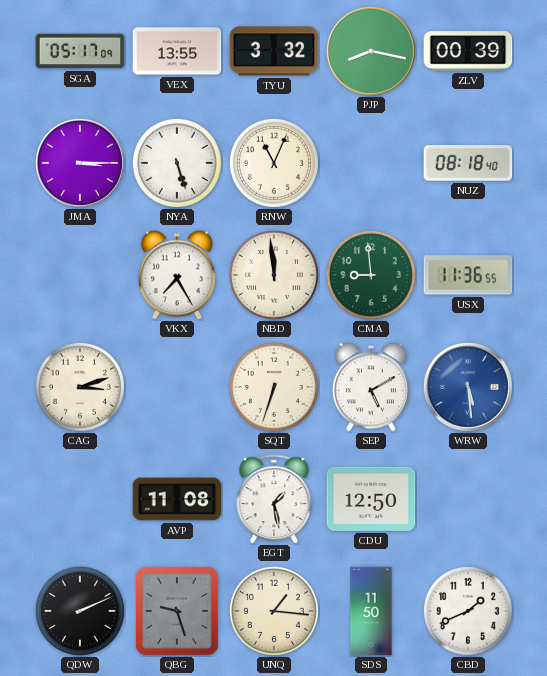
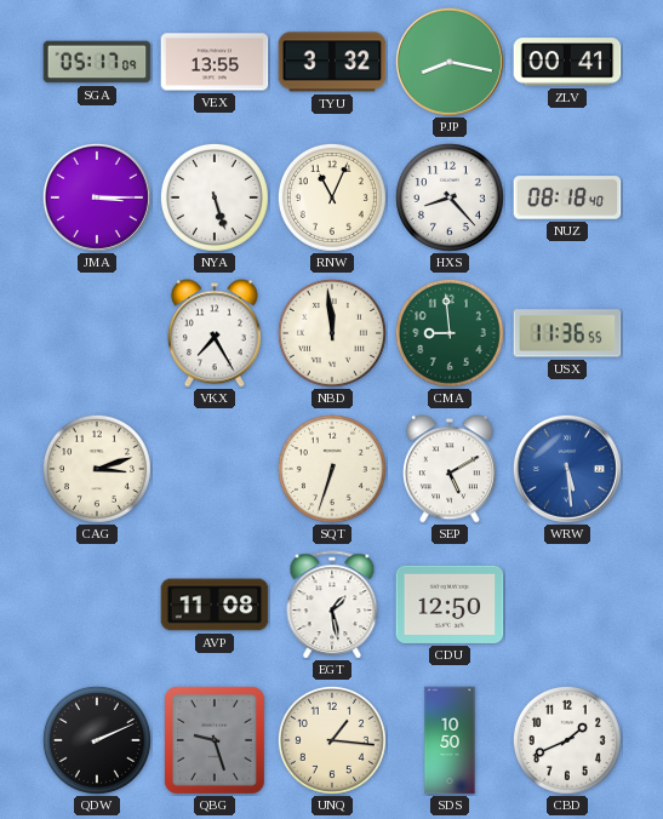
ZLV: 00:39 -> 00:41 (567, 62)
HXS: none -> 8:23 (450, 197)
SDS: 11:50 -> 10:50 (450, 740)
